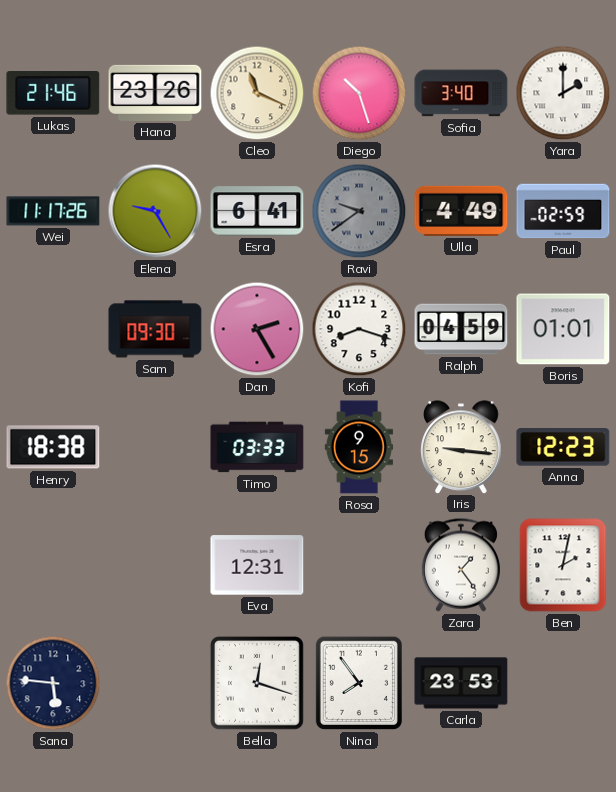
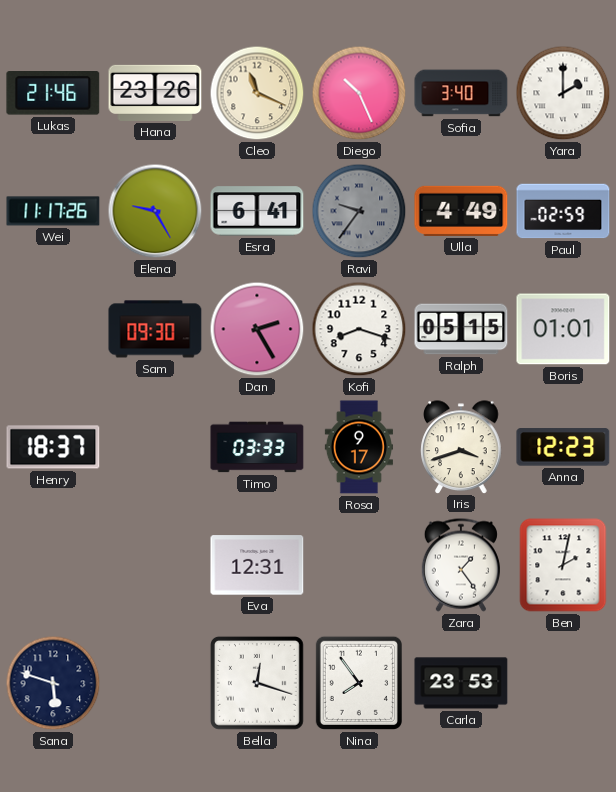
Diego: 10:27 -> 10:26 (359, 93)
Ravi: 9:39 -> 9:36 (359, 211)
Ralph: 04:59 -> 05:15 (461, 329)
Henry: 18:38 -> 18:37 (53, 447)
Rosa: 9:15 -> 9:17 (359, 447)
Iris: 9:16 -> 3:42 (461, 447)
Sana: 5:46 -> 5:48 (53, 683)
